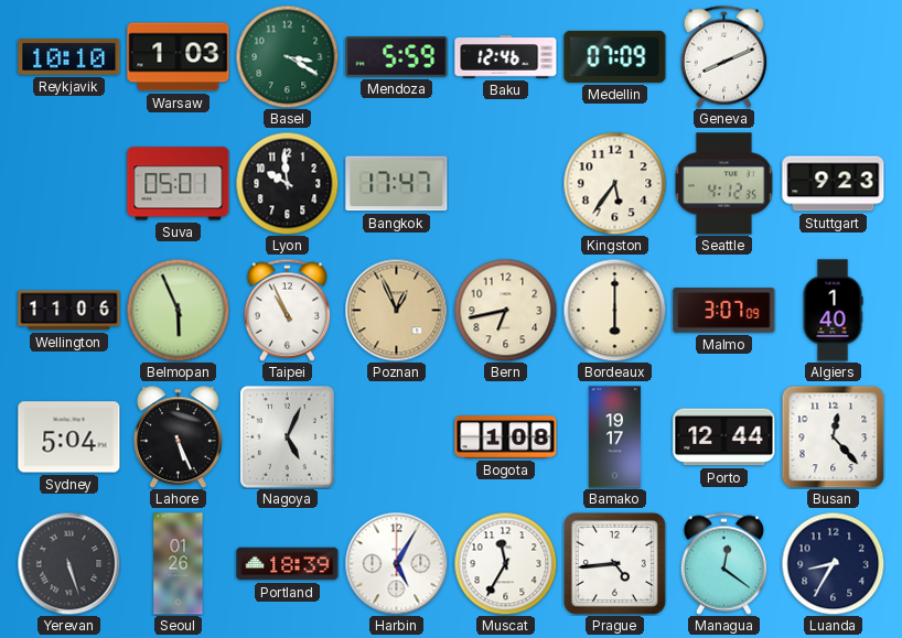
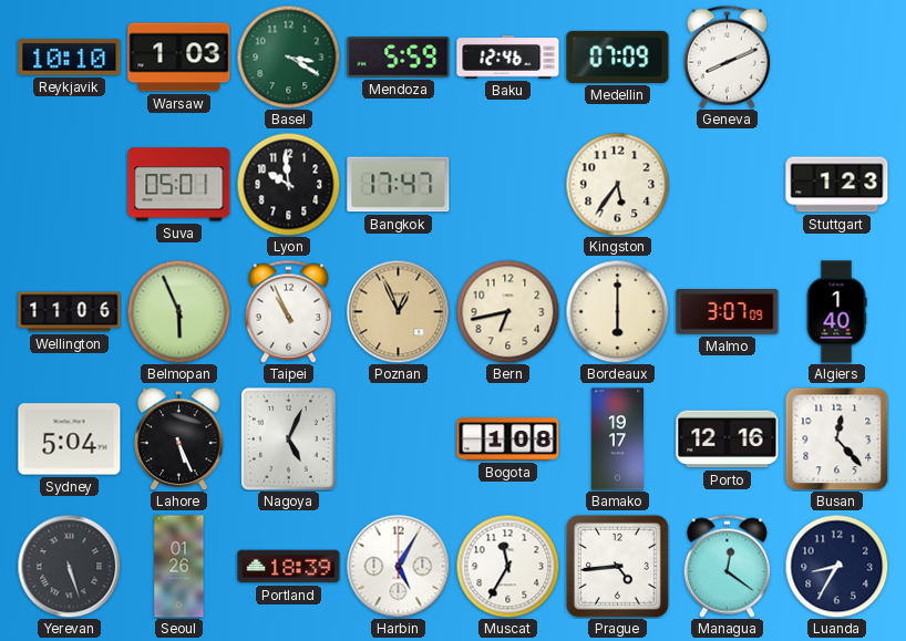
Seattle: 4:12 -> none (723, 184)
Stuttgart: 9:23 -> 1:23 (837, 185)
Porto: 12:44 -> 12:16 (728, 440)
